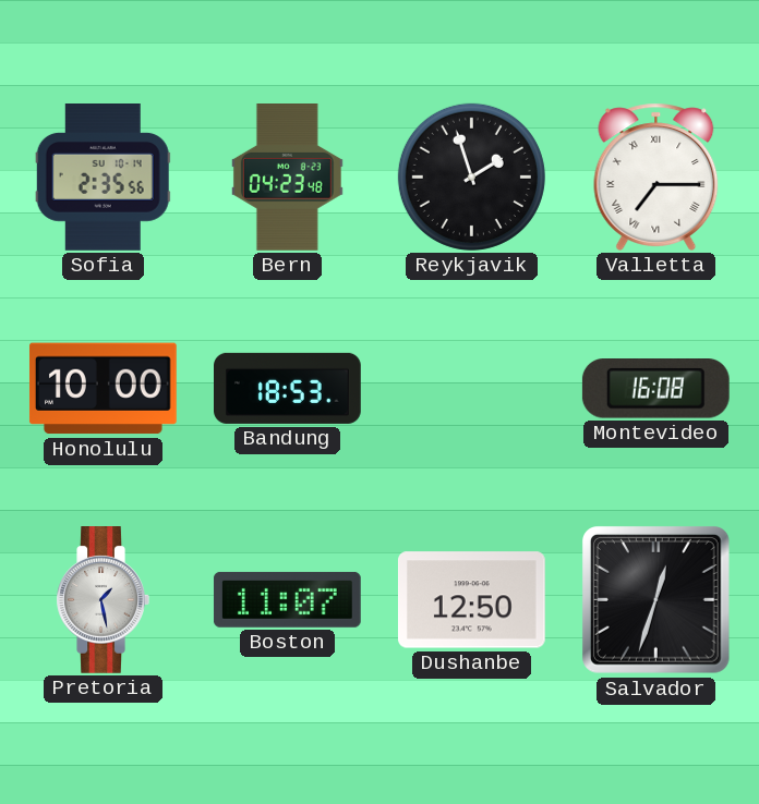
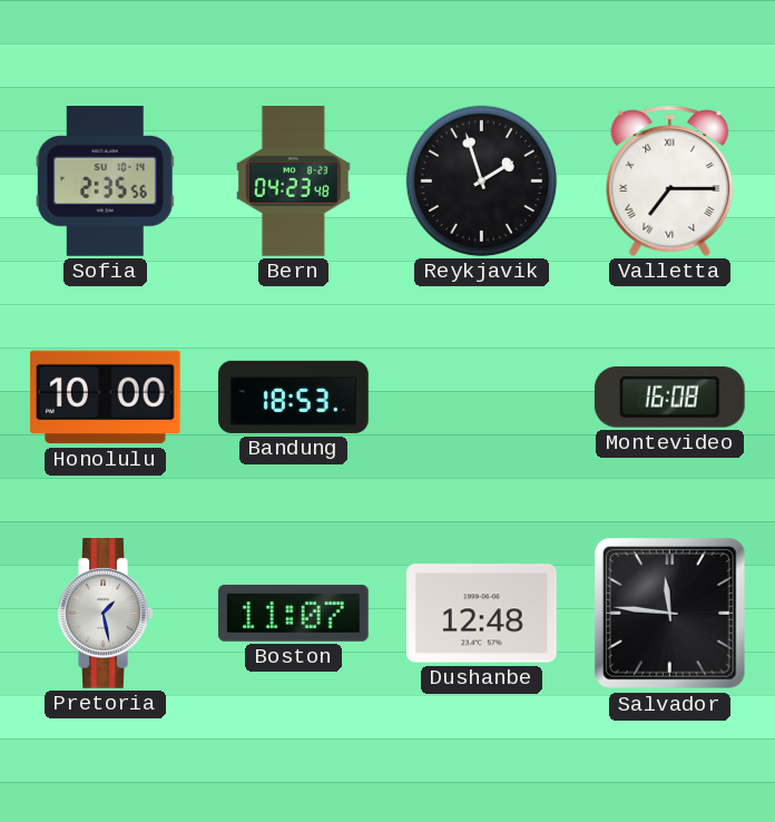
Dushanbe: 12:50 -> 12:48 (481, 614)
Salvador: 12:33 -> 11:46 (670, 614)
